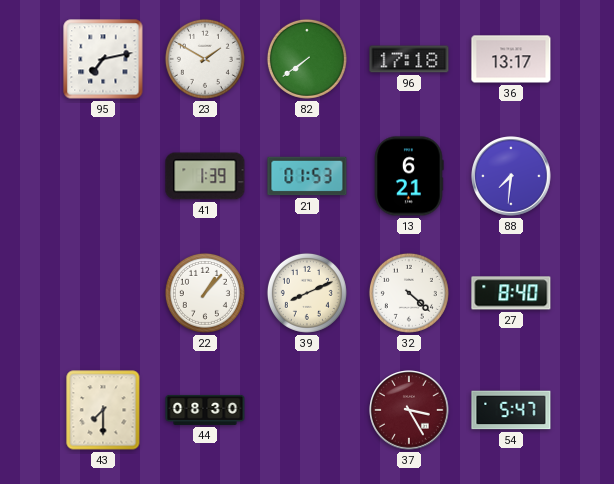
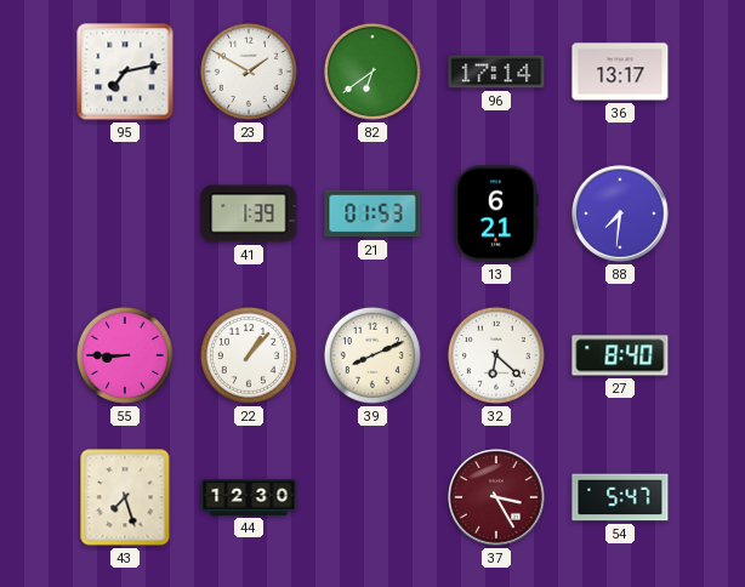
82: 7:39 -> 6:39 (373, 72)
96: 17:18 -> 17:14 (496, 72)
55: none -> 8:45 (125, 355)
32: 4:22 -> 6:22 (496, 355)
43: 7:30 -> 7:27 (125, 497)
44: 08:30 -> 12:30 (249, 497)
